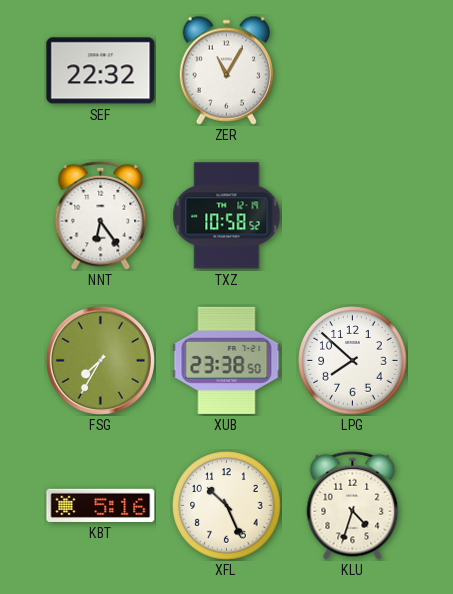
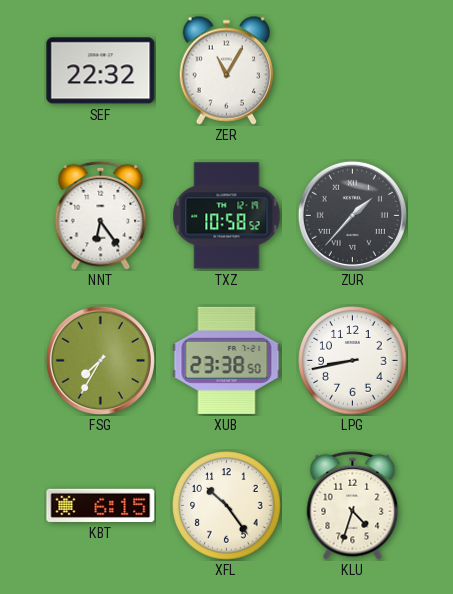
ZUR: none -> 1:37 (352, 215)
LPG: 7:52 -> 8:43 (353, 361)
KBT: 5:16 -> 6:15 (101, 505)
XFL: 10:26 -> 10:24 (227, 506)
